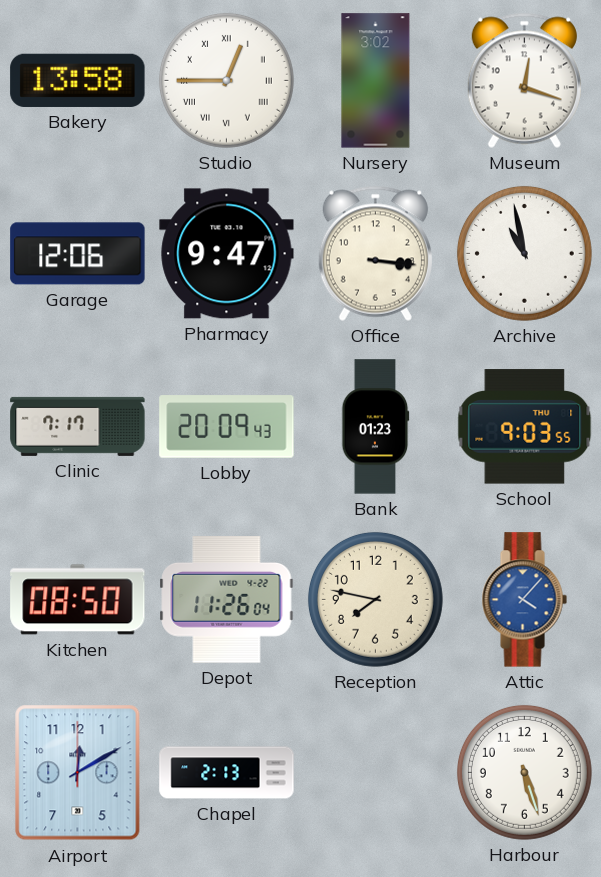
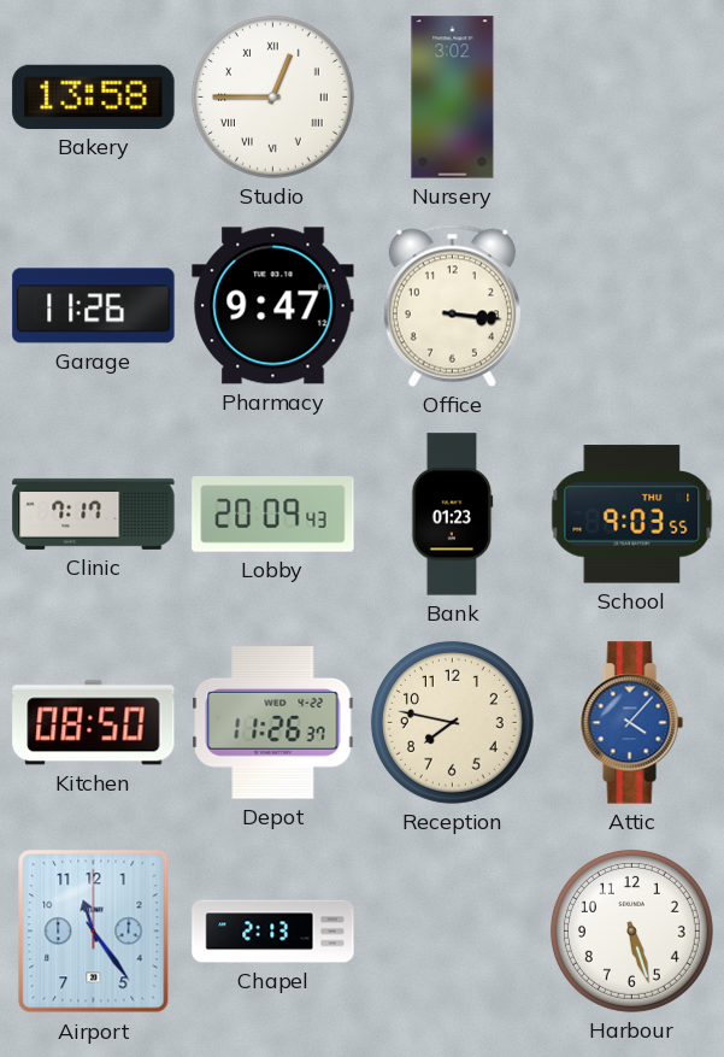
Museum: 12:18 -> none (524, 80)
Garage: 12:06 -> 11:26 (94, 306)
Archive: 10:58 -> none (524, 253)
Depot: 11:26:04 -> 11:26:37 (273, 723)
Airport: 12:10 -> 11:24 (94, 932)
